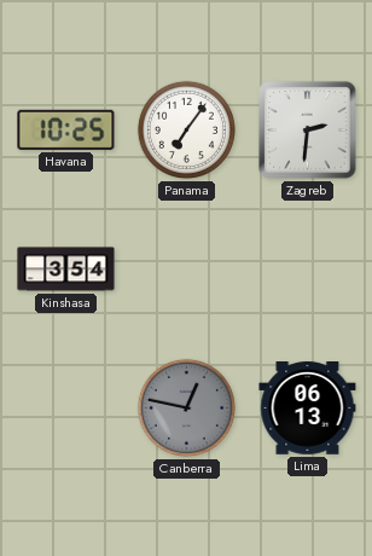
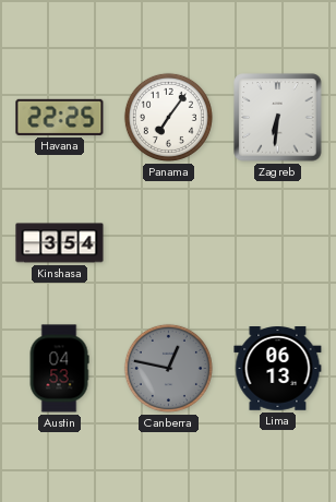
Havana: 10:25 -> 22:25 (60, 117)
Zagreb: 2:31 -> 6:31 (278, 118)
Austin: none -> 04:53 (59, 369)
